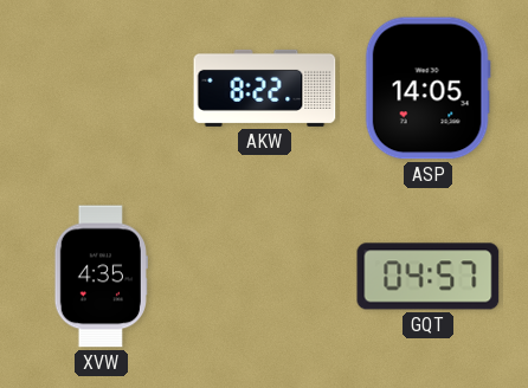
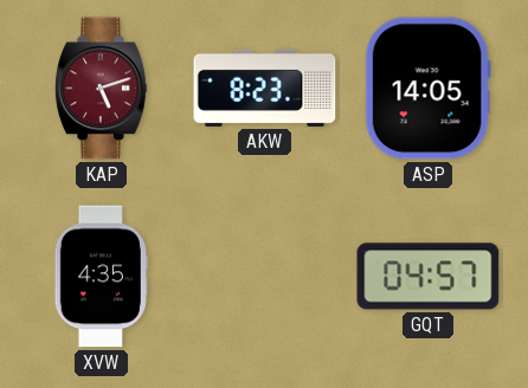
KAP: none -> 5:12 (102, 89)
AKW: 8:22 -> 8:23 (265, 88)
